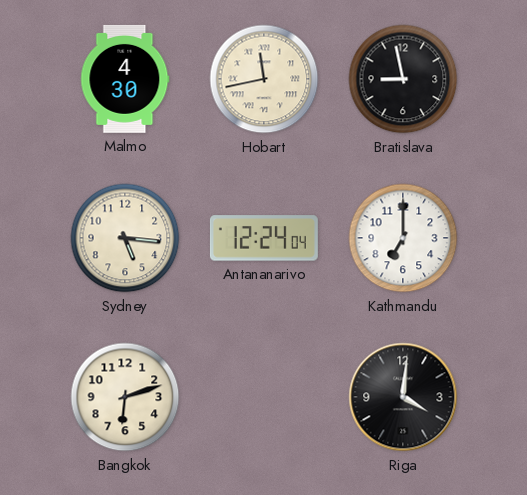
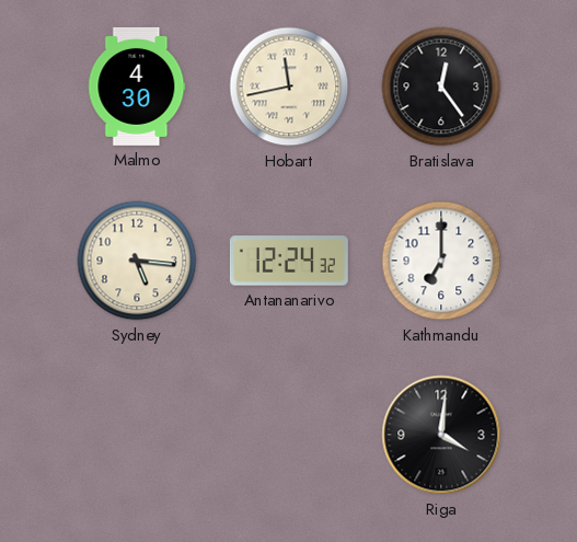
Bratislava: 8:58 -> 12:24 (441, 87)
Antananarivo: 12:24:04 -> 12:24:32 (289, 261)
Bangkok: 6:12 -> none (125, 397)
